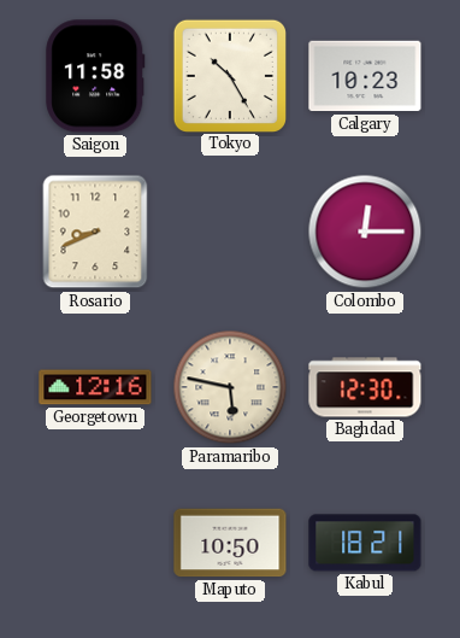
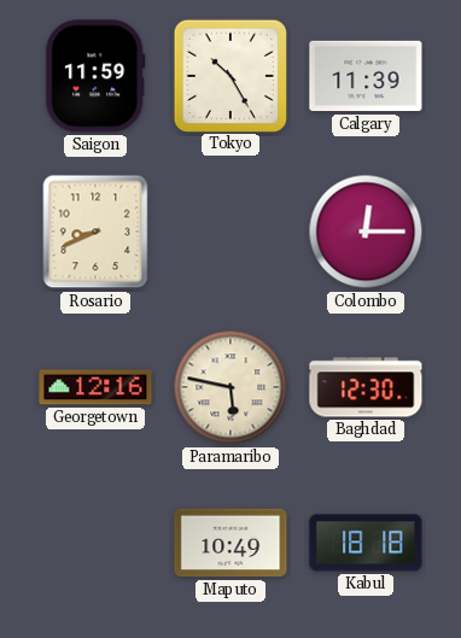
Saigon: 11:58 -> 11:59 (95, 76)
Calgary: 10:23 -> 11:39 (366, 76)
Maputo: 10:50 -> 10:49 (230, 543)
Kabul: 18:21 -> 18:18 (366, 543)
